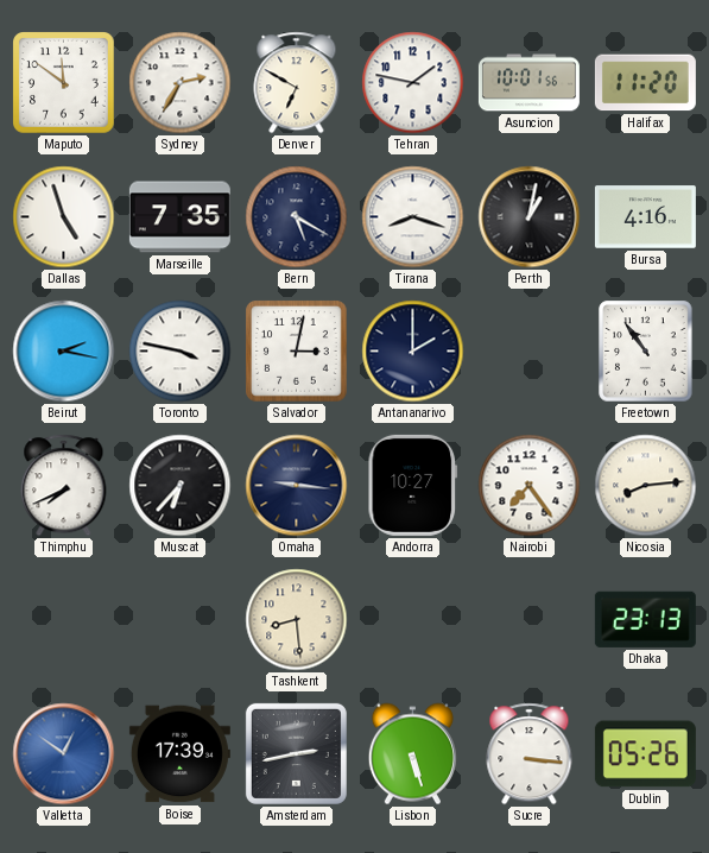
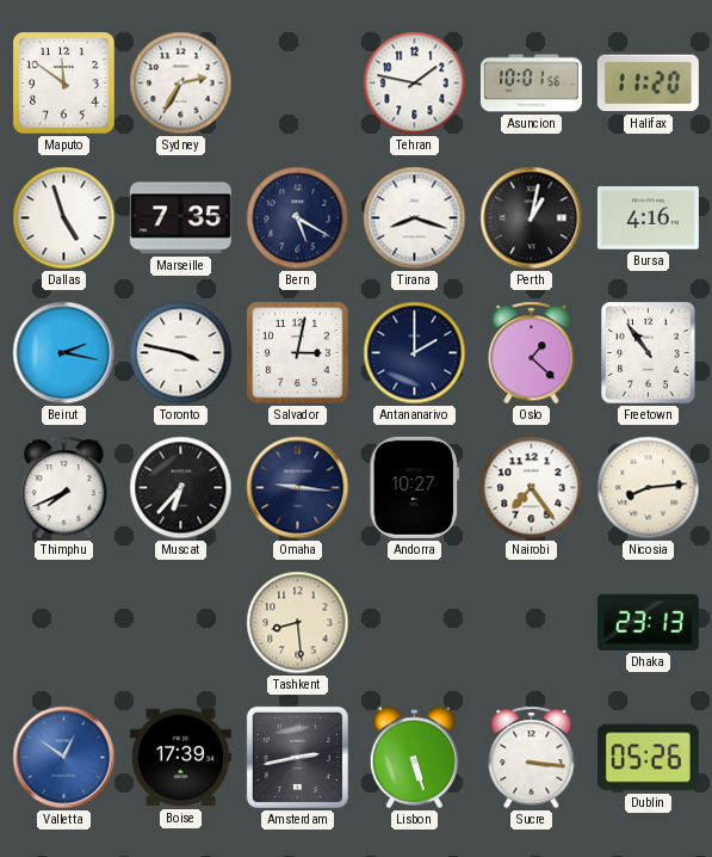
Denver: 6:50 -> none (297, 83)
Oslo: none -> 1:22 (532, 353)
